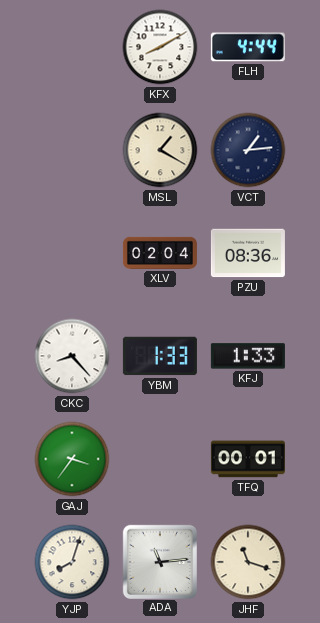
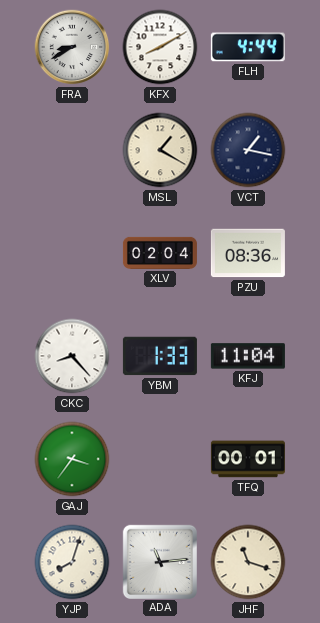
FRA: none -> 8:40 (72, 47)
VCT: 1:14 -> 1:17 (248, 150)
KFJ: 1:33 -> 11:04 (248, 356)
